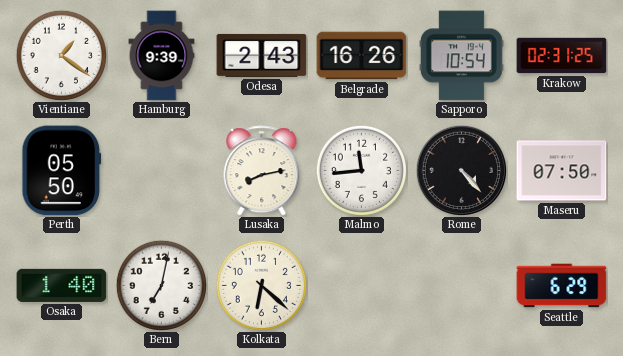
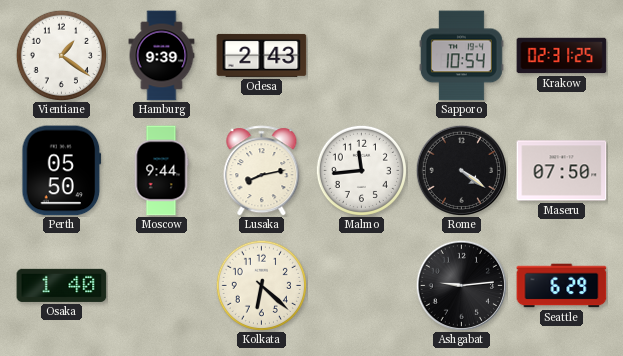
Belgrade: 16:26 -> none (362, 56)
Moscow: none -> 9:44 (161, 171)
Rome: 4:23 -> 4:21 (461, 170)
Bern: 7:02 -> none (161, 285)
Ashgabat: none -> 9:14 (461, 285)
